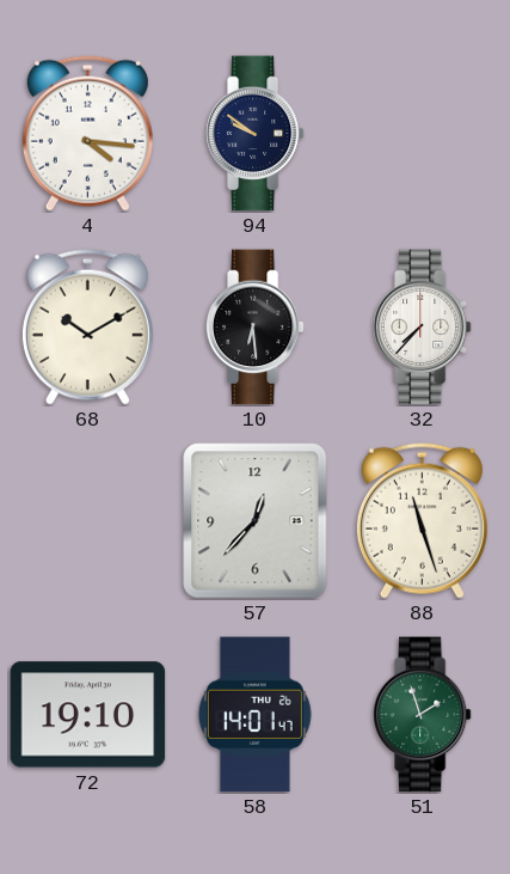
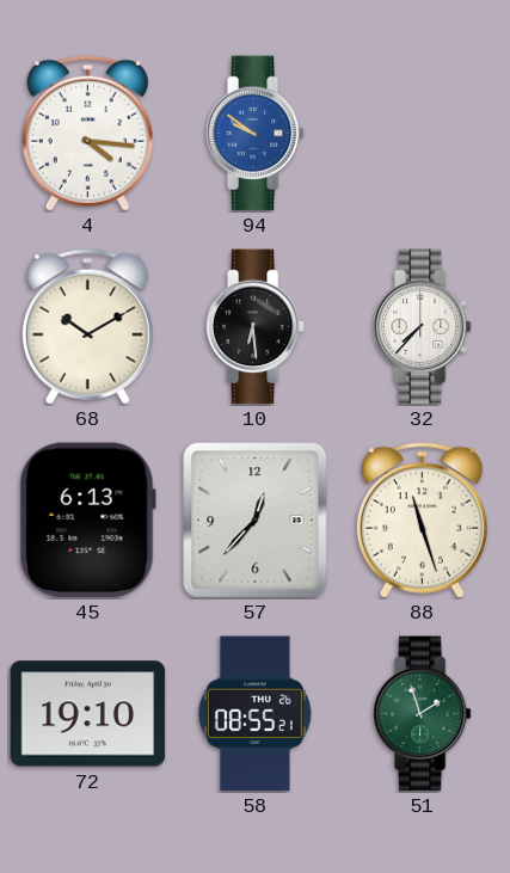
94 dial: navy -> blue (254, 134)
45: none -> 6:13 (87, 521)
58: 14:01 -> 08:55 (254, 714)
